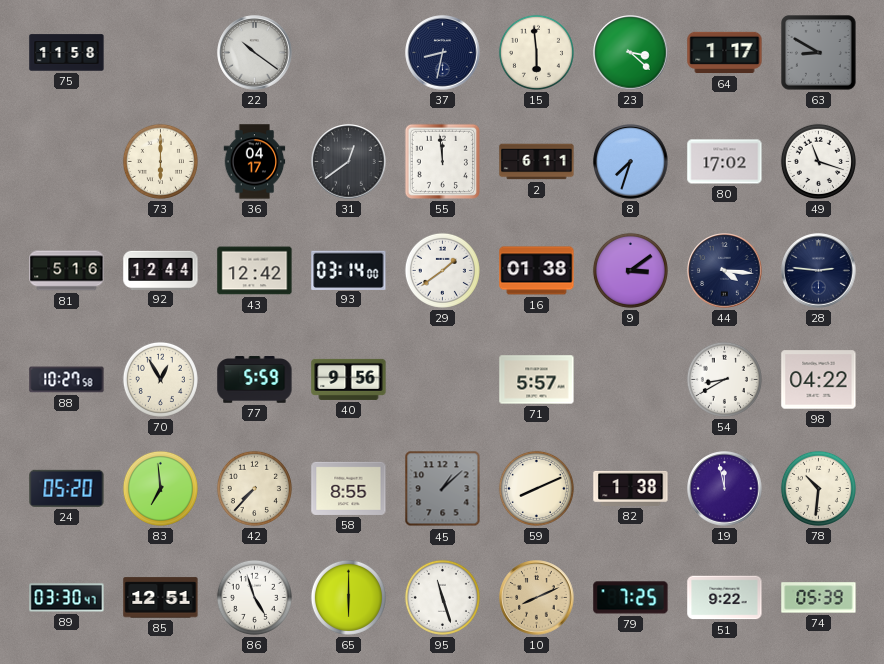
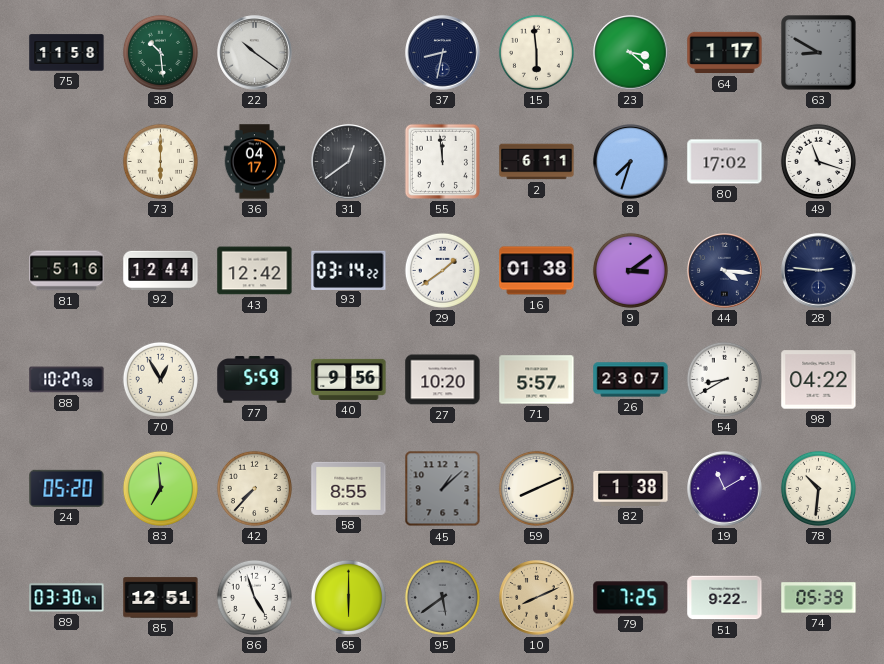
38: none -> 10:29 (160, 52)
93: 03:14:00 -> 03:14:22 (349, 270)
27: none -> 10:20 (443, 380)
26: none -> 23:07 (631, 380)
19: 11:58 -> 11:10 (725, 489)
95: 11:27 -> 5:39 (442, 597)
95 dial: white -> grey (442, 597)
